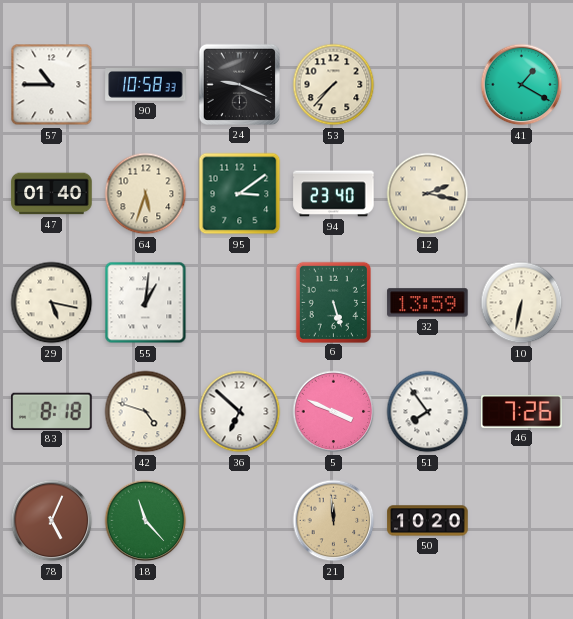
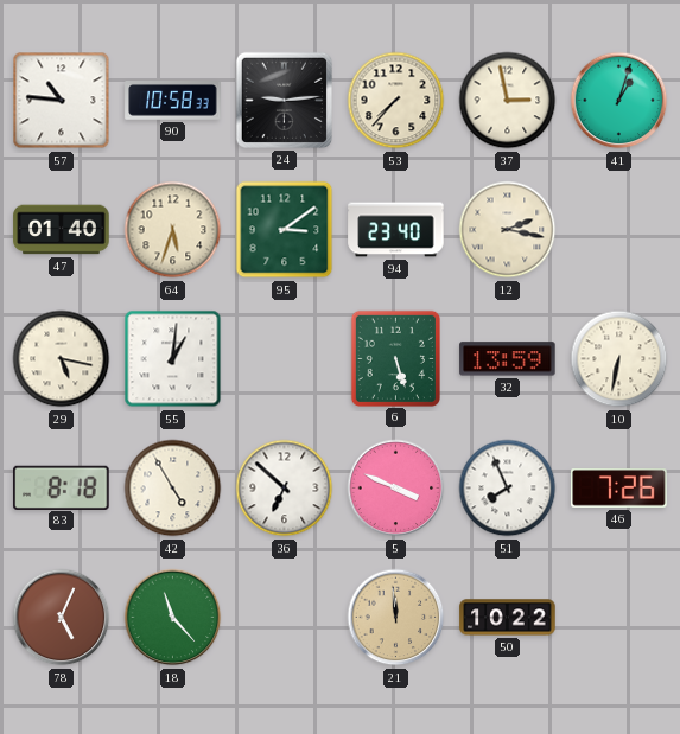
57: 10:45 -> 10:46 (62, 101)
24: 9:19 -> 9:14 (284, 100)
37: none -> 2:58 (508, 101)
41: 1:20 -> 1:03 (619, 101)
42: 4:48 -> 4:55 (173, 489)
51: 7:54 -> 7:56 (508, 489)
50: 10:20 -> 10:22 (508, 618)
